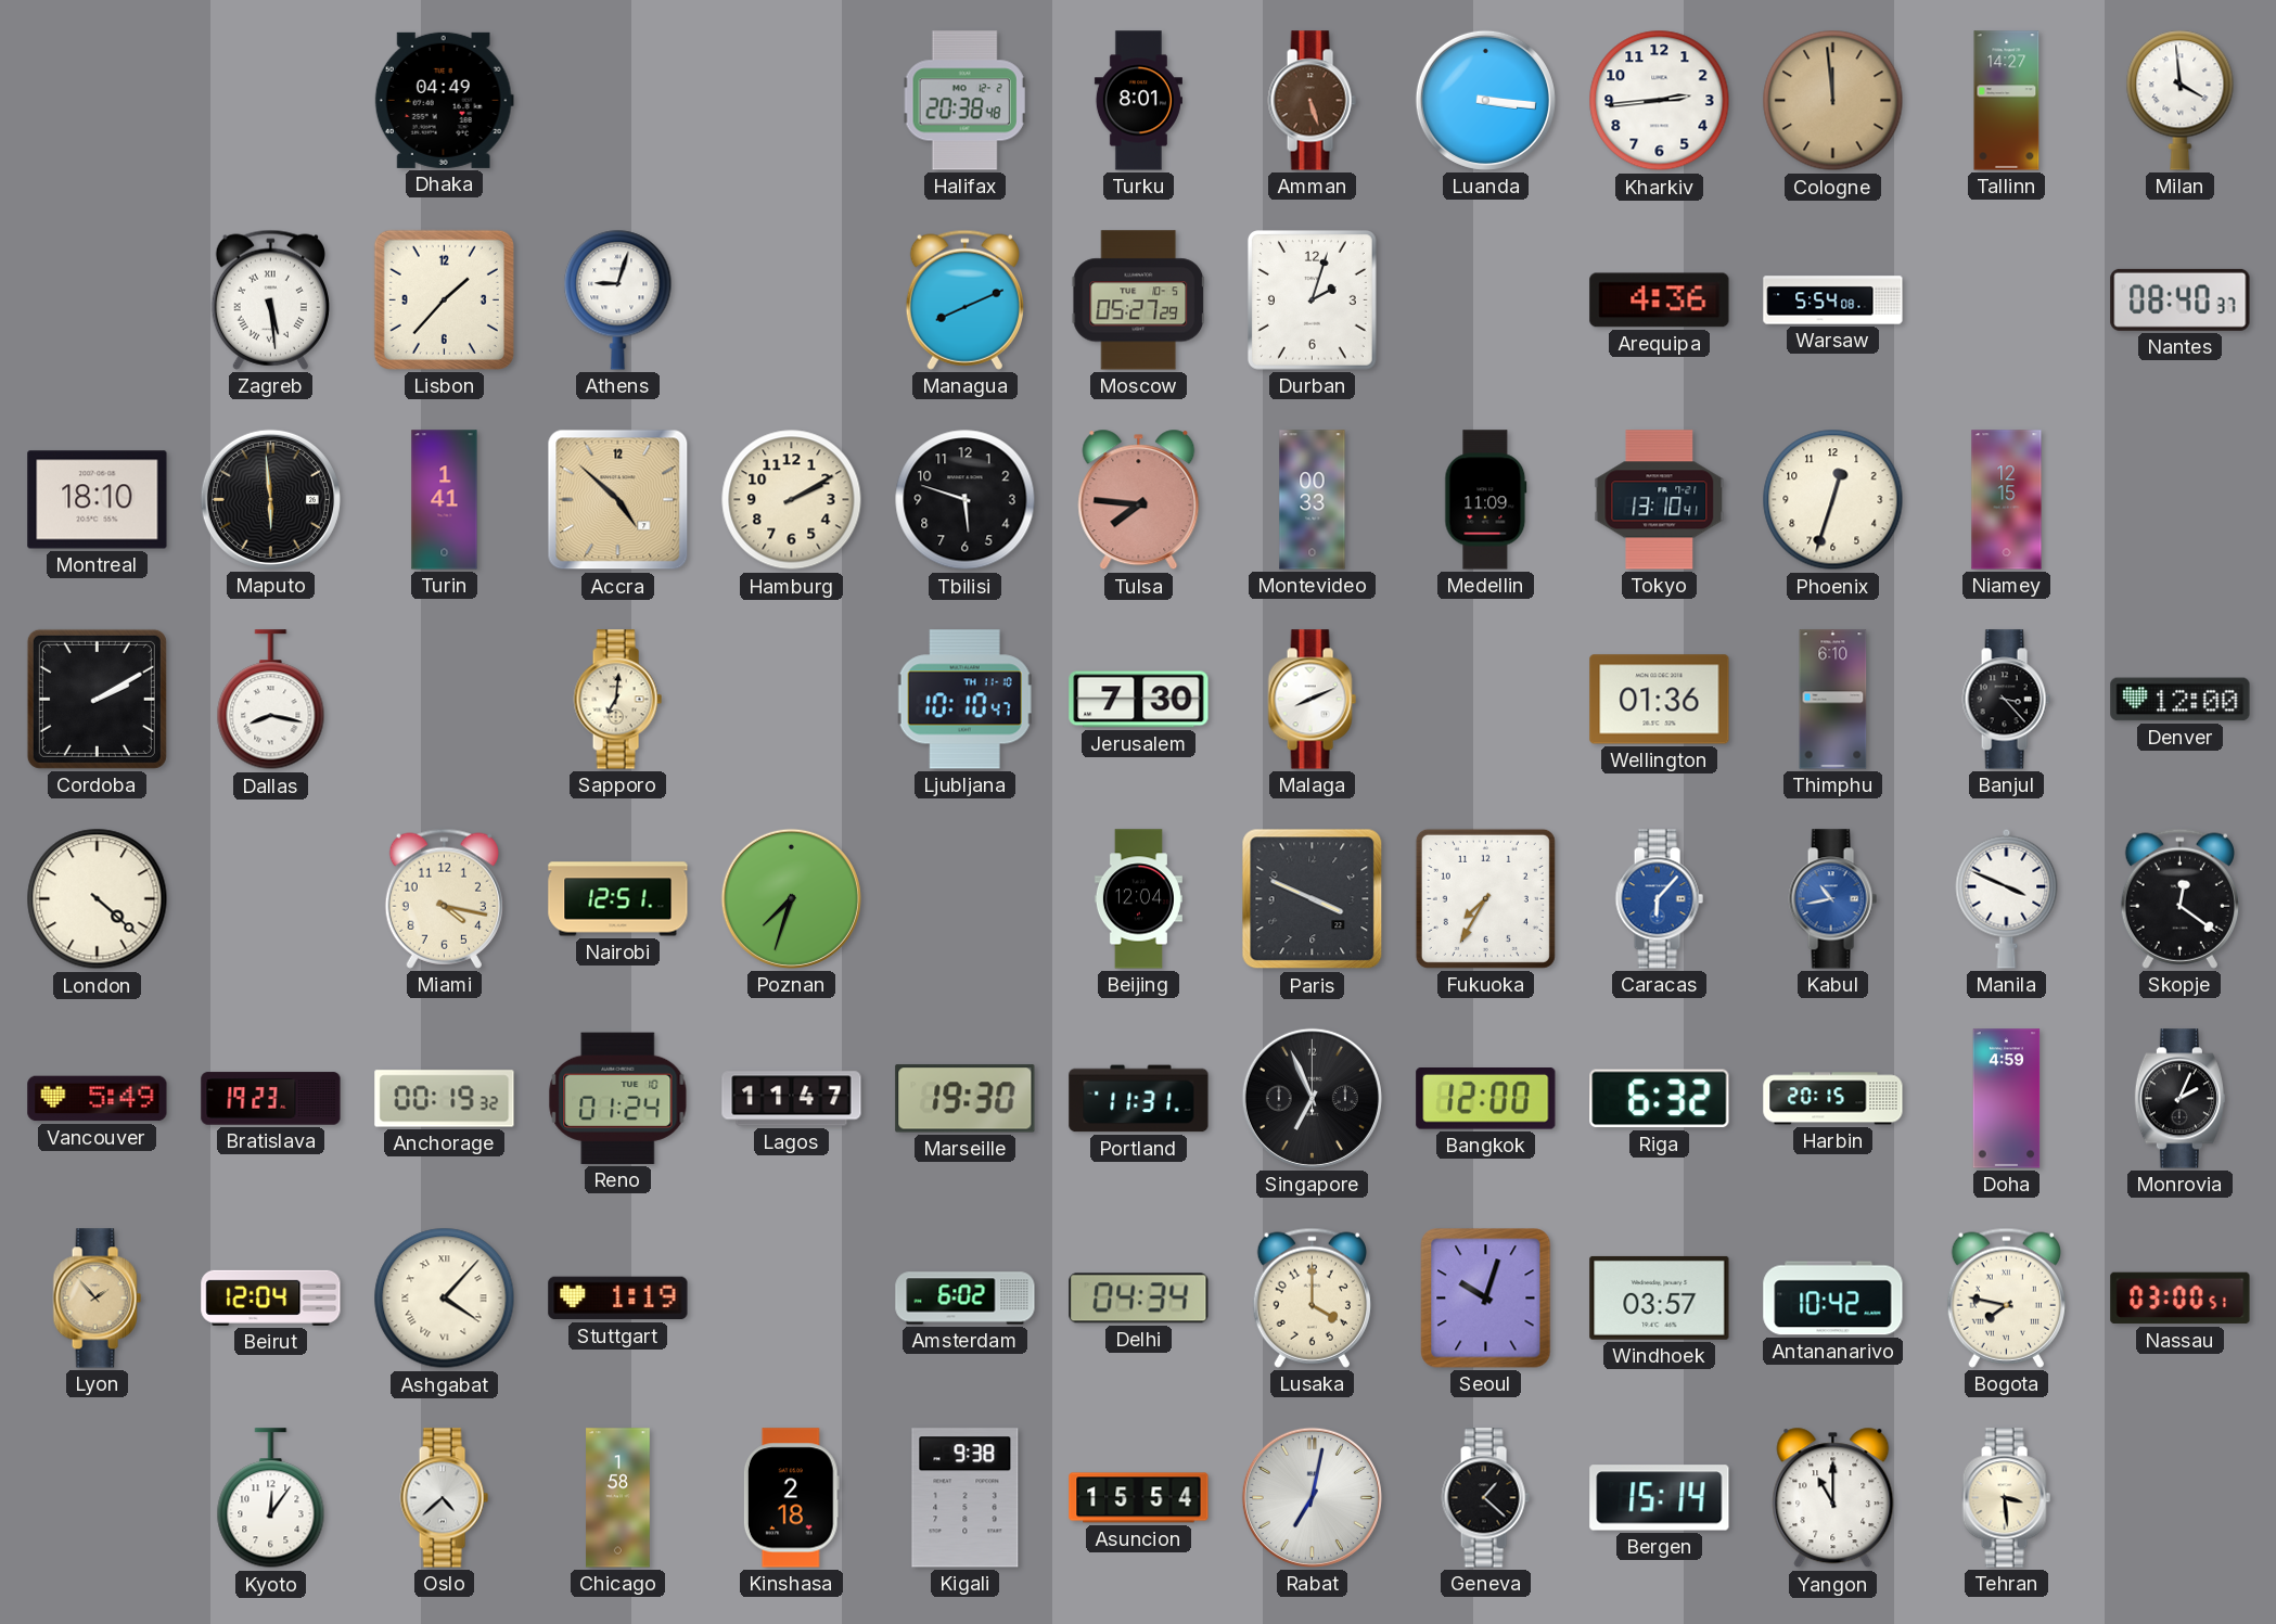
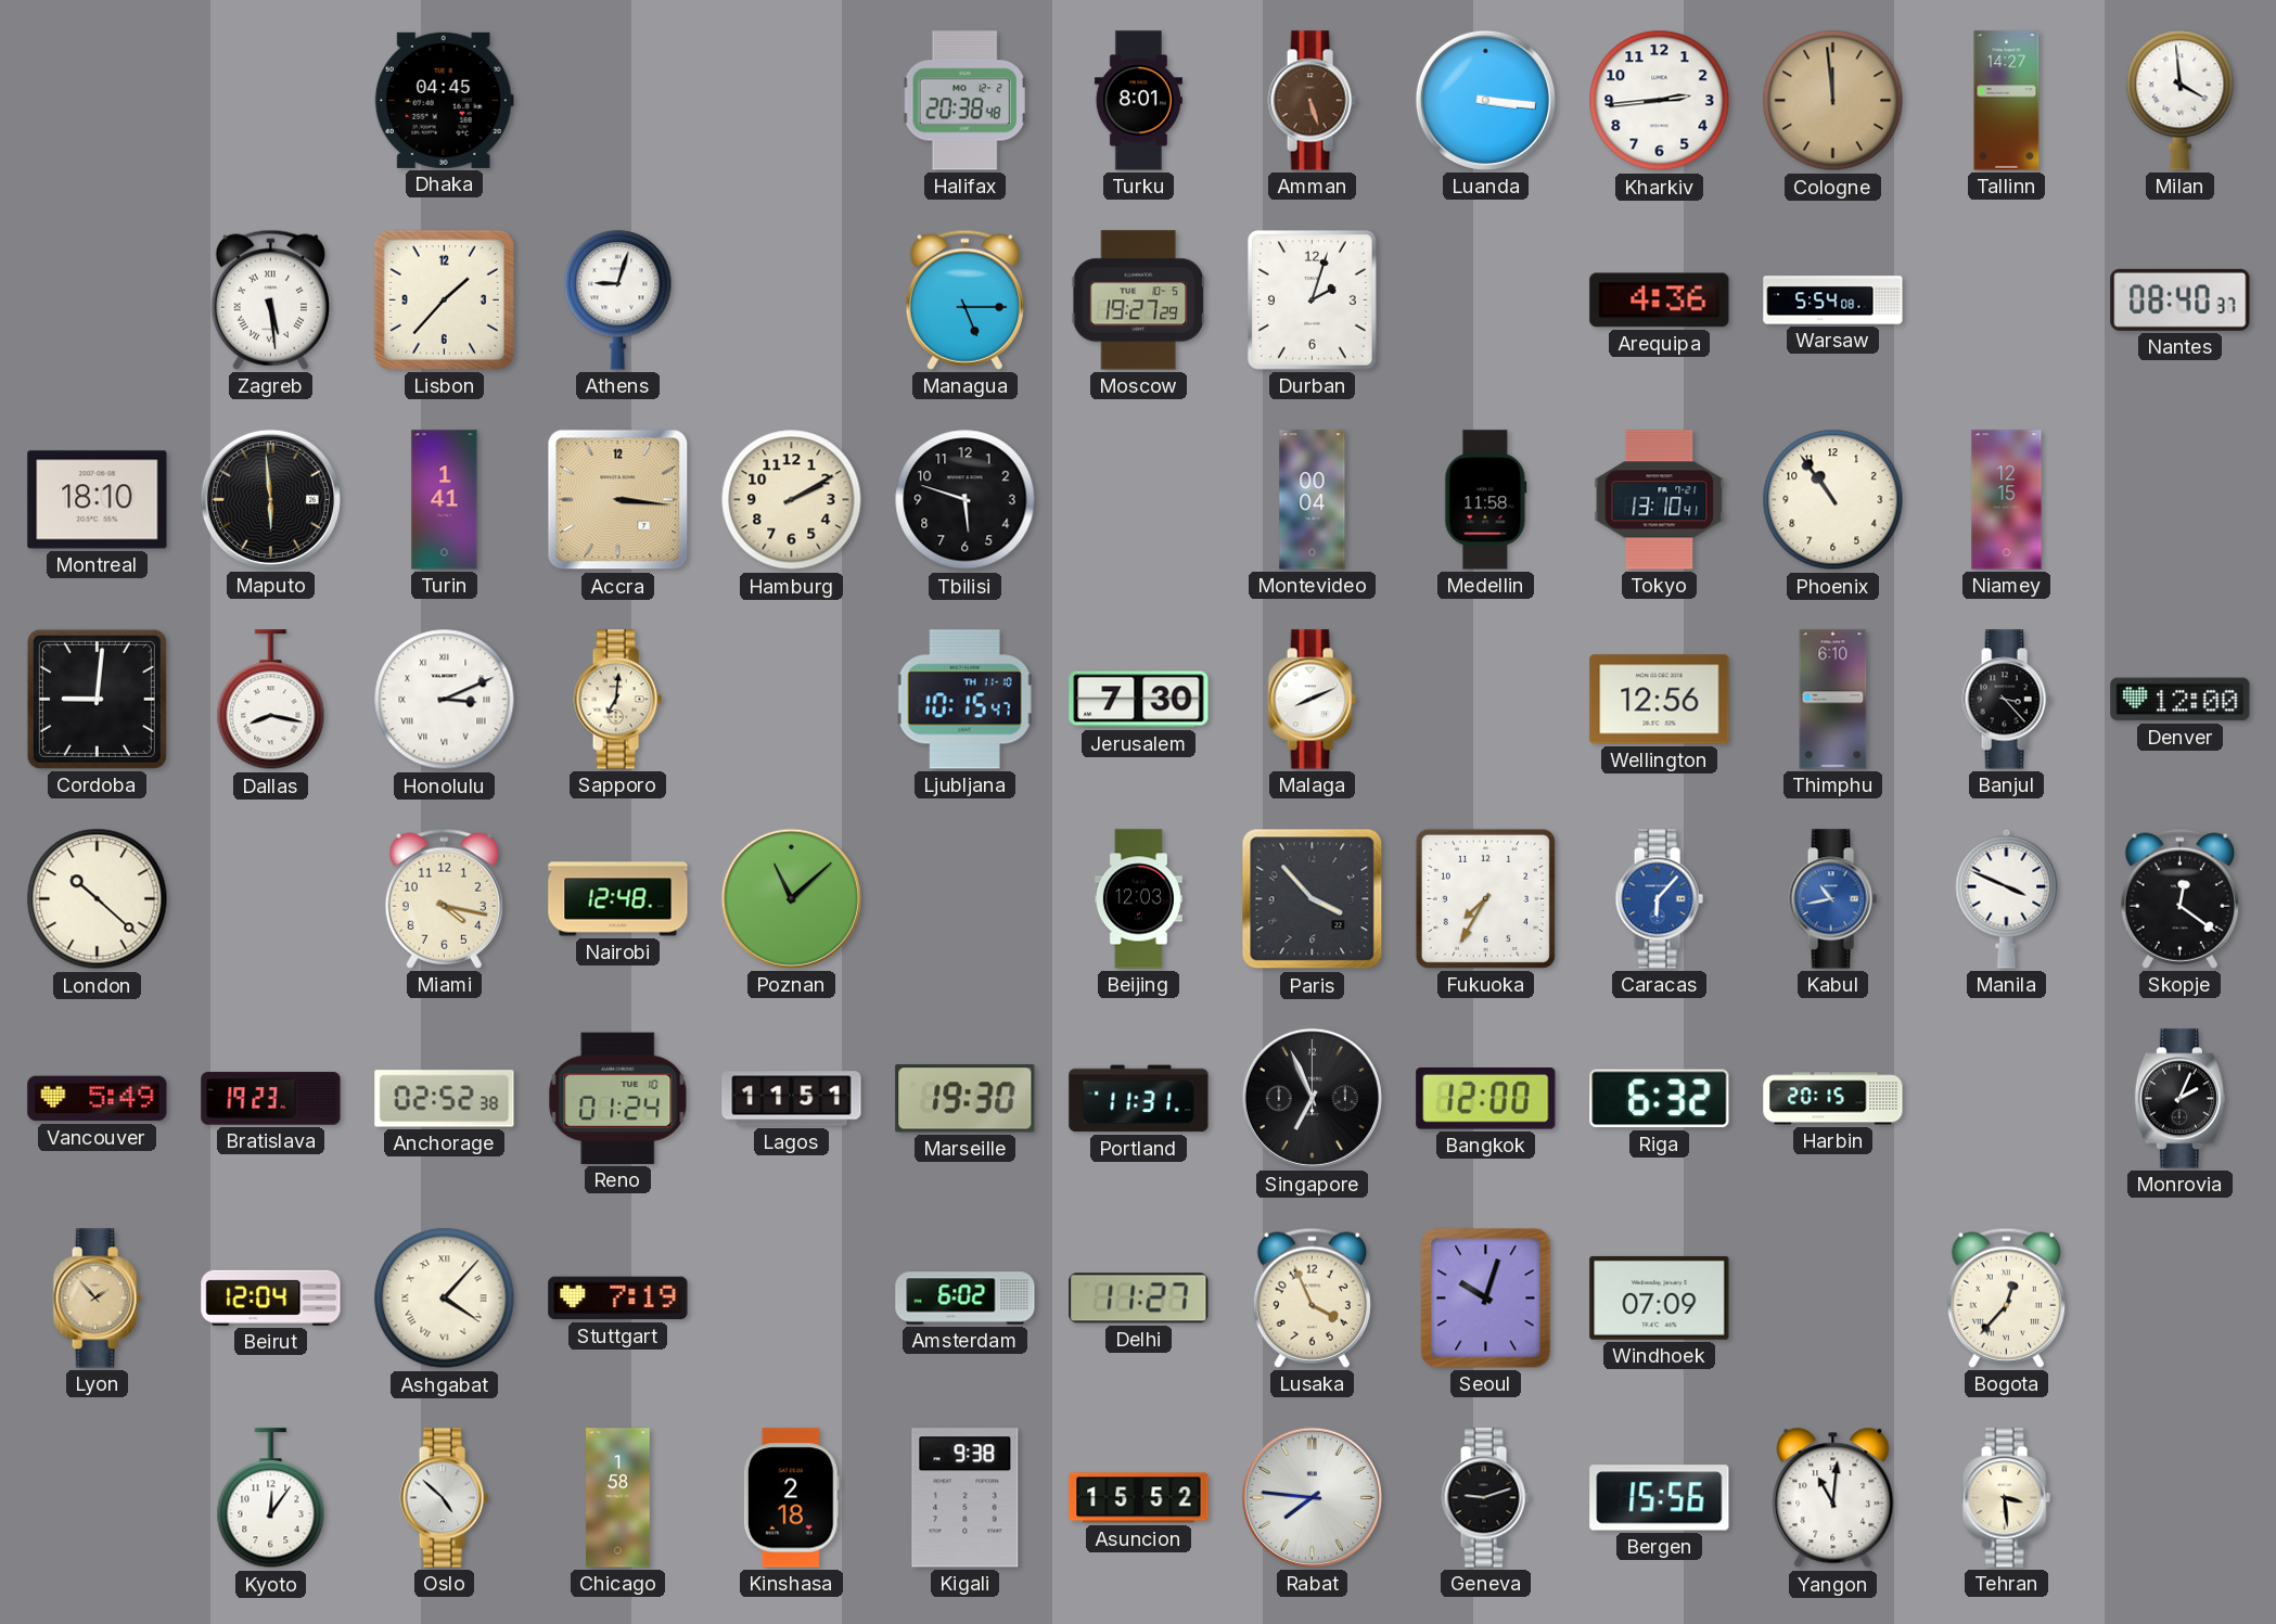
Dhaka: 04:49 -> 04:45 (444, 100)
Managua: 8:11 -> 5:15 (964, 299)
Moscow: 05:27 -> 19:27 (1139, 300)
Accra: 4:52 -> 3:16 (618, 500)
Tulsa: 7:46 -> none (1139, 500)
Montevideo: 00:33 -> 00:04 (1313, 500)
Medellin: 11:09 -> 11:58 (1486, 500)
Phoenix: 12:33 -> 10:54 (1833, 500)
Cordoba: 2:10 -> 9:01 (97, 699)
Honolulu: none -> 3:11 (445, 700)
Ljubljana: 10:10 -> 10:15 (966, 700)
Wellington: 01:36 -> 12:56 (1660, 700)
London: 4:22 -> 10:22 (98, 899)
Nairobi: 12:51 -> 12:48 (618, 899)
Poznan: 7:33 -> 11:08 (791, 898)
Beijing: 12:04 -> 12:03 (1138, 899)
Paris: 3:49 -> 3:53 (1313, 899)
Anchorage: 00:19 -> 02:52 (445, 1099)
Lagos: 11:47 -> 11:51 (792, 1099)
Doha: 4:59 -> none (2007, 1099)
Stuttgart: 1:19 -> 7:19 (618, 1299)
Delhi: 04:34 -> 11:27 (1139, 1299)
Lusaka: 4:00 -> 3:56 (1312, 1297)
Windhoek: 03:57 -> 07:09 (1660, 1297)
Antananarivo: 10:42 -> none (1833, 1299)
Bogota: 7:47 -> 12:37 (2006, 1297)
Nassau: 03:00 -> none (2181, 1299)
Oslo: 4:38 -> 4:52 (444, 1498)
Asuncion: 15:54 -> 15:52 (1139, 1498)
Rabat: 7:02 -> 7:46 (1312, 1497)
Geneva: 1:22 -> 9:12 (1485, 1498)
Bergen: 15:14 -> 15:56 (1660, 1498)
Yangon: 11:00 -> 11:01 (1833, 1498)
